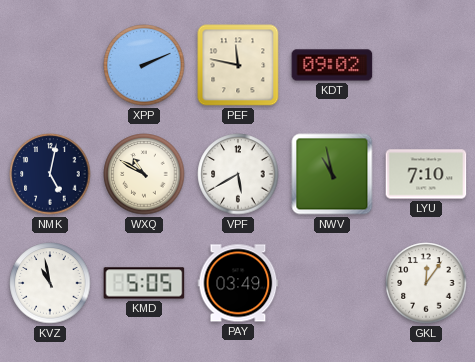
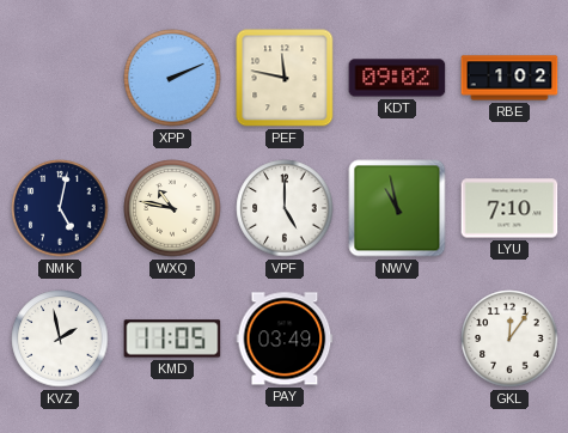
RBE: none -> 1:02 (509, 78)
WXQ: 10:50 -> 10:47 (172, 208)
VPF: 5:40 -> 5:00 (285, 208)
KVZ: 10:58 -> 1:58 (60, 339)
KMD: 5:05 -> 11:05 (172, 339)
